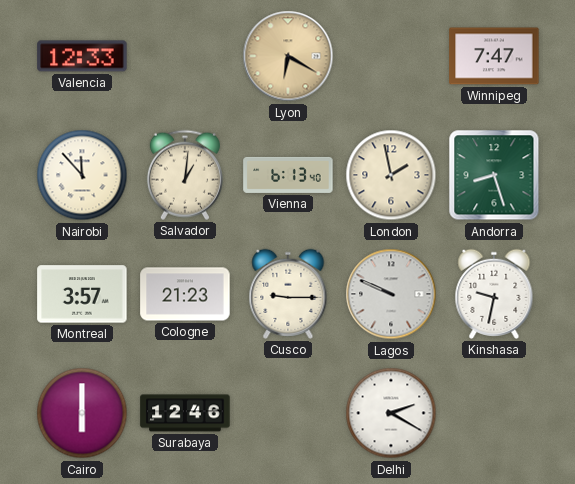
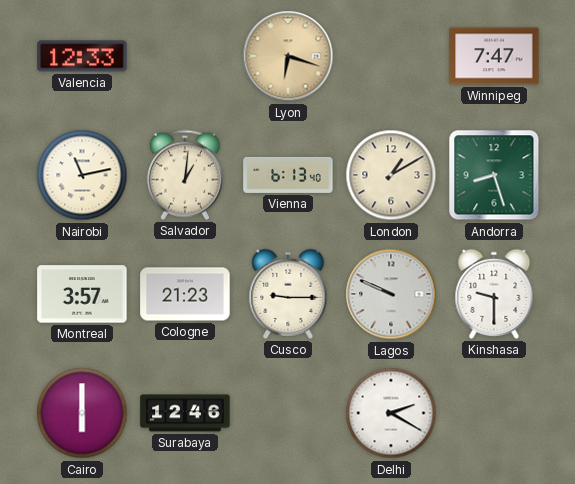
Lyon: 6:20 -> 6:18 (288, 56)
Nairobi: 11:53 -> 11:13 (82, 175)
London: 1:58 -> 1:10 (391, 175)
Kinshasa: 9:32 -> 9:30 (494, 294)
